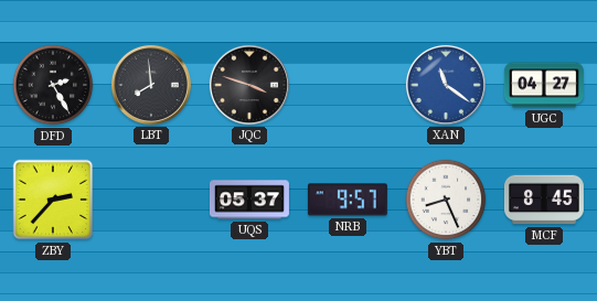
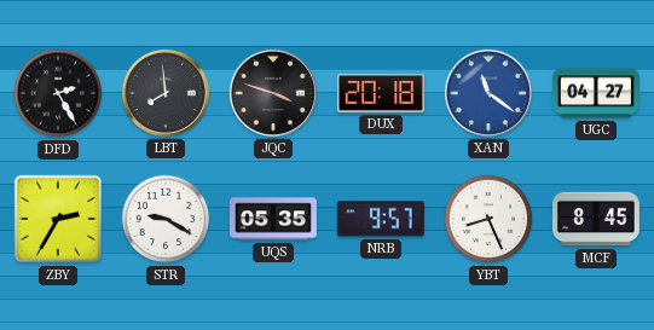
DUX: none -> 20:18 (381, 94)
ZBY: 2:37 -> 2:35 (58, 219)
STR: none -> 9:20 (166, 219)
UQS: 05:37 -> 05:35 (273, 219)
